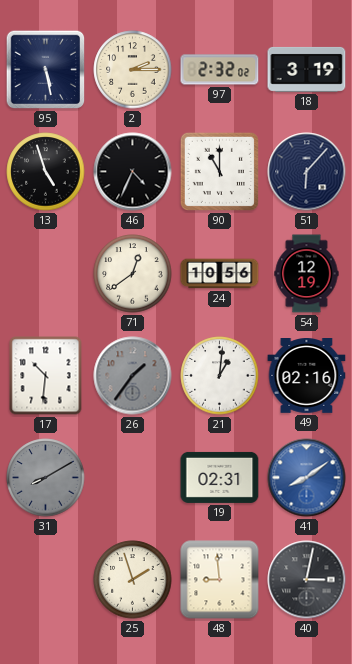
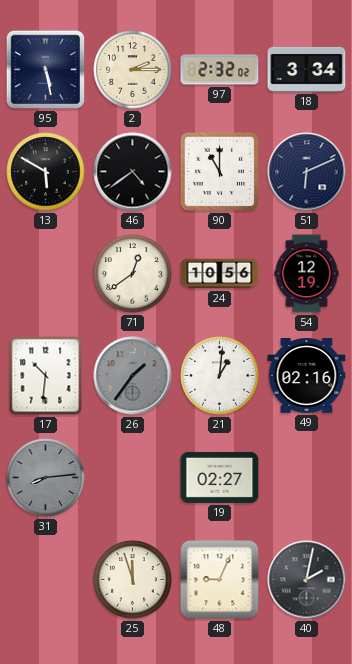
18: 3:19 -> 3:34 (307, 69)
13: 4:57 -> 5:50 (46, 172)
46: 4:34 -> 4:39 (133, 172)
51: 6:07 -> 6:11 (307, 172)
31: 8:10 -> 8:14 (46, 478)
19: 02:31 -> 02:27 (220, 477)
41: 8:09 -> none (307, 478)
25: 1:57 -> 11:57 (133, 580)
48: 8:59 -> 9:04 (220, 580)
40: 3:02 -> 2:02 (307, 580)
